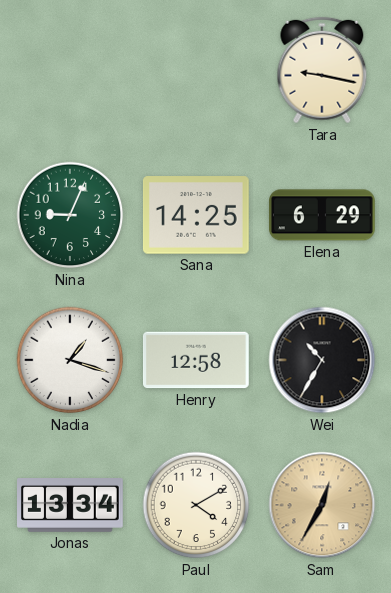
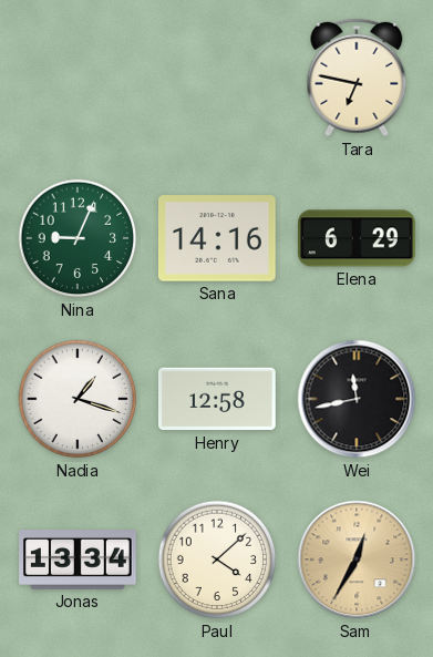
Tara: 9:17 -> 6:47 (357, 78)
Sana: 14:25 -> 14:16 (217, 238)
Wei: 10:35 -> 11:43 (357, 399)
Paul: 4:10 -> 4:08 (217, 560)
